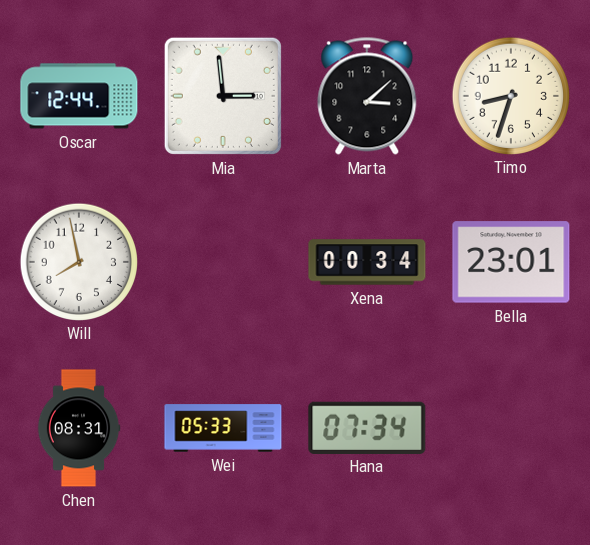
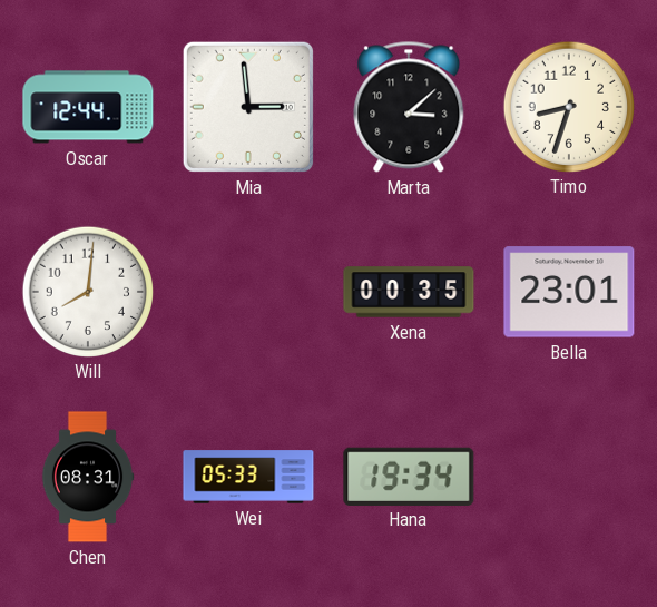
Will: 7:58 -> 8:01 (87, 291)
Xena: 00:34 -> 00:35 (409, 292)
Hana: 07:34 -> 19:34 (409, 476)
